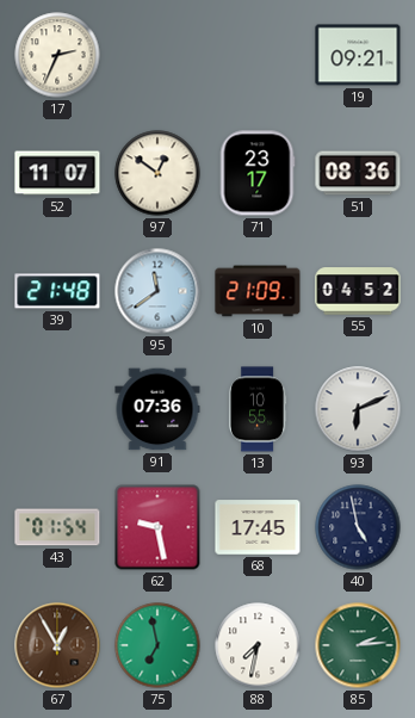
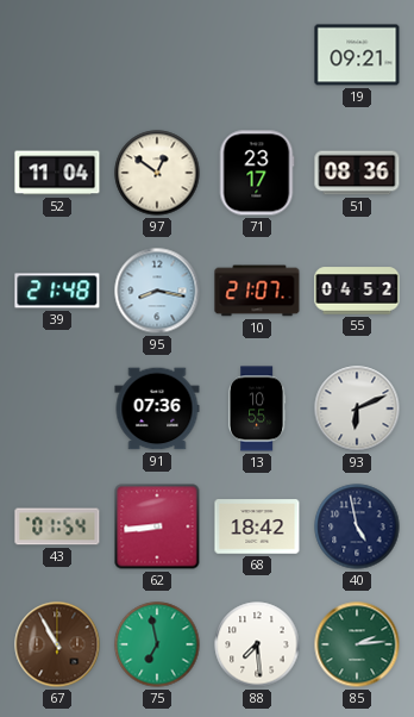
17: 2:34 -> none (57, 55)
52: 11:07 -> 11:04 (57, 173)
95: 11:39 -> 8:17 (157, 291)
10: 21:09 -> 21:07 (257, 291)
62: 9:28 -> 8:44 (157, 526)
68: 17:45 -> 18:42 (257, 526)
67: 12:55 -> 10:55 (57, 644)
88: 7:32 -> 7:29 (257, 644)
